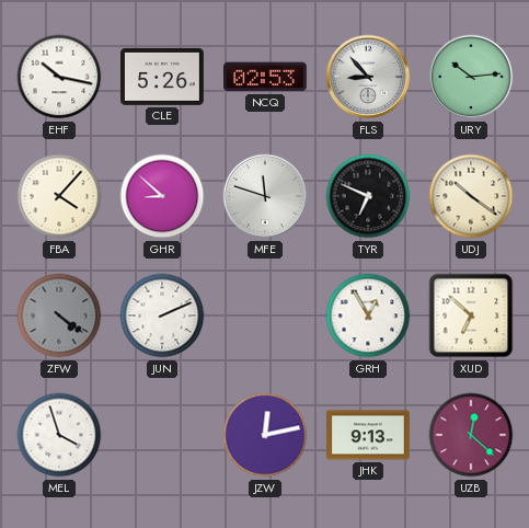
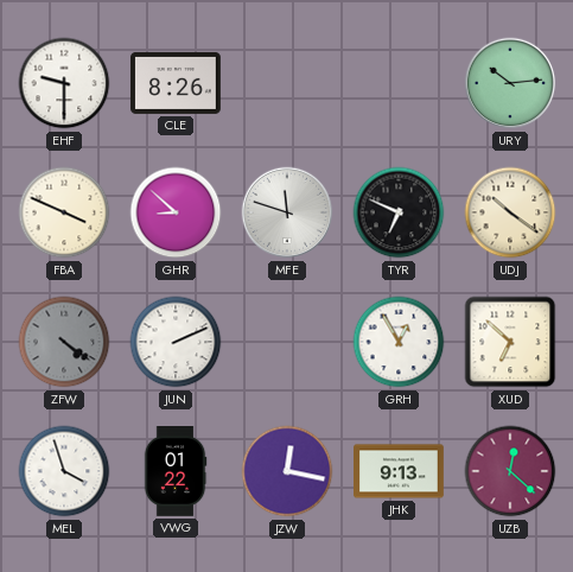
EHF: 10:17 -> 9:30 (64, 83)
CLE: 5:26 -> 8:26 (177, 83)
NCQ: 02:53 -> none (266, 77)
FLS: 8:53 -> none (368, 77)
FBA: 4:07 -> 3:49 (64, 212)
VWG: none -> 01:22 (176, 472)
JZW: 12:13 -> 12:17 (287, 471)
